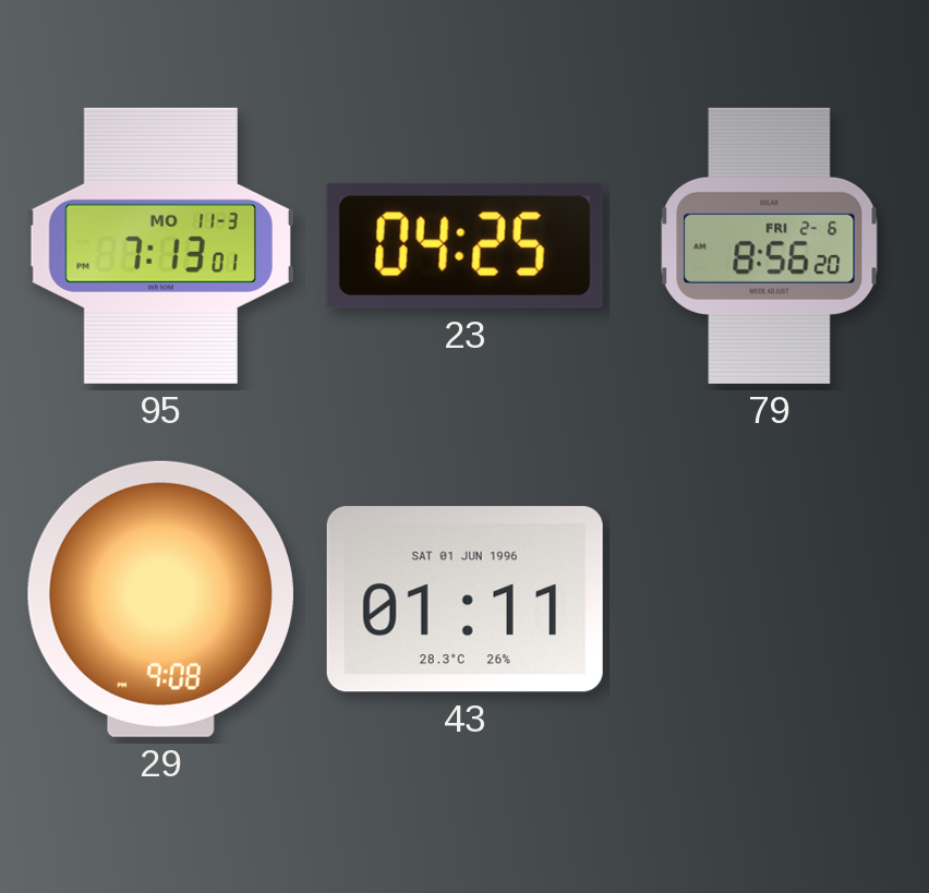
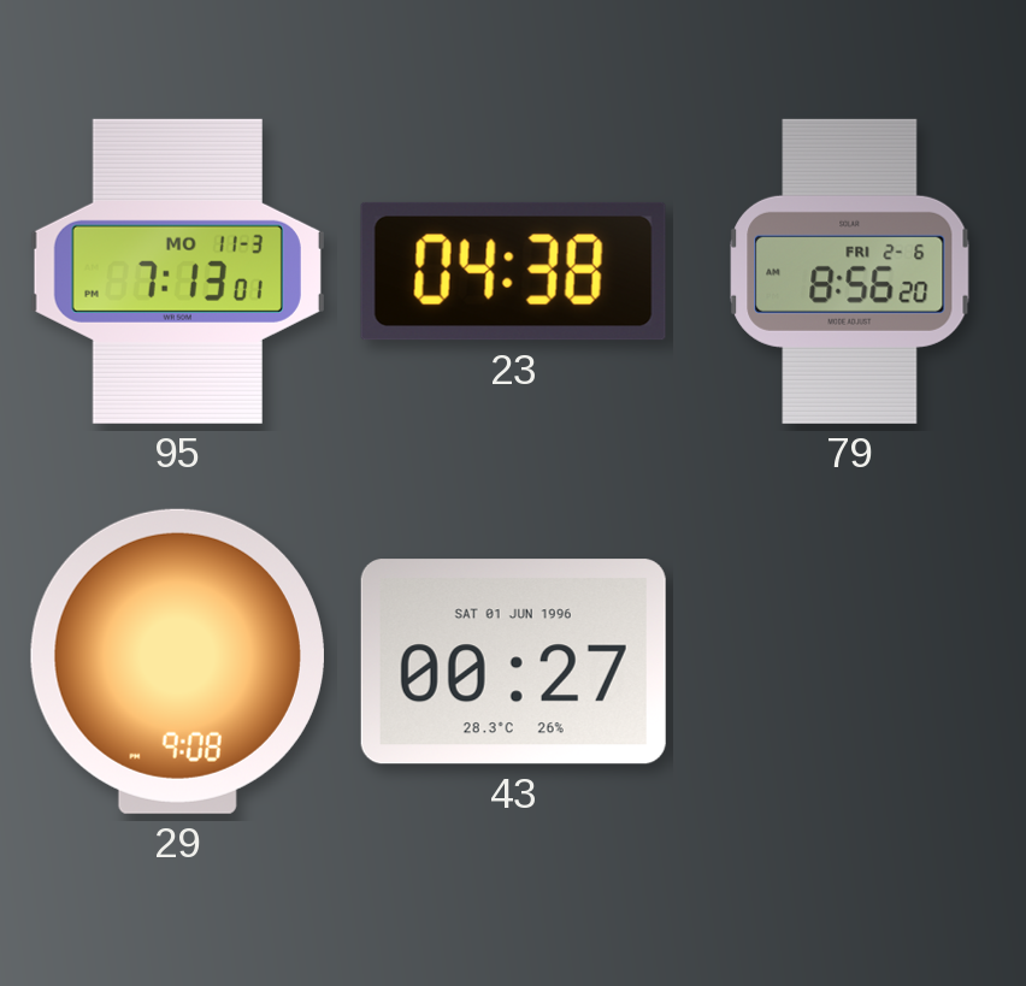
23: 04:25 -> 04:38 (513, 271)
43: 01:11 -> 00:27 (513, 662)
